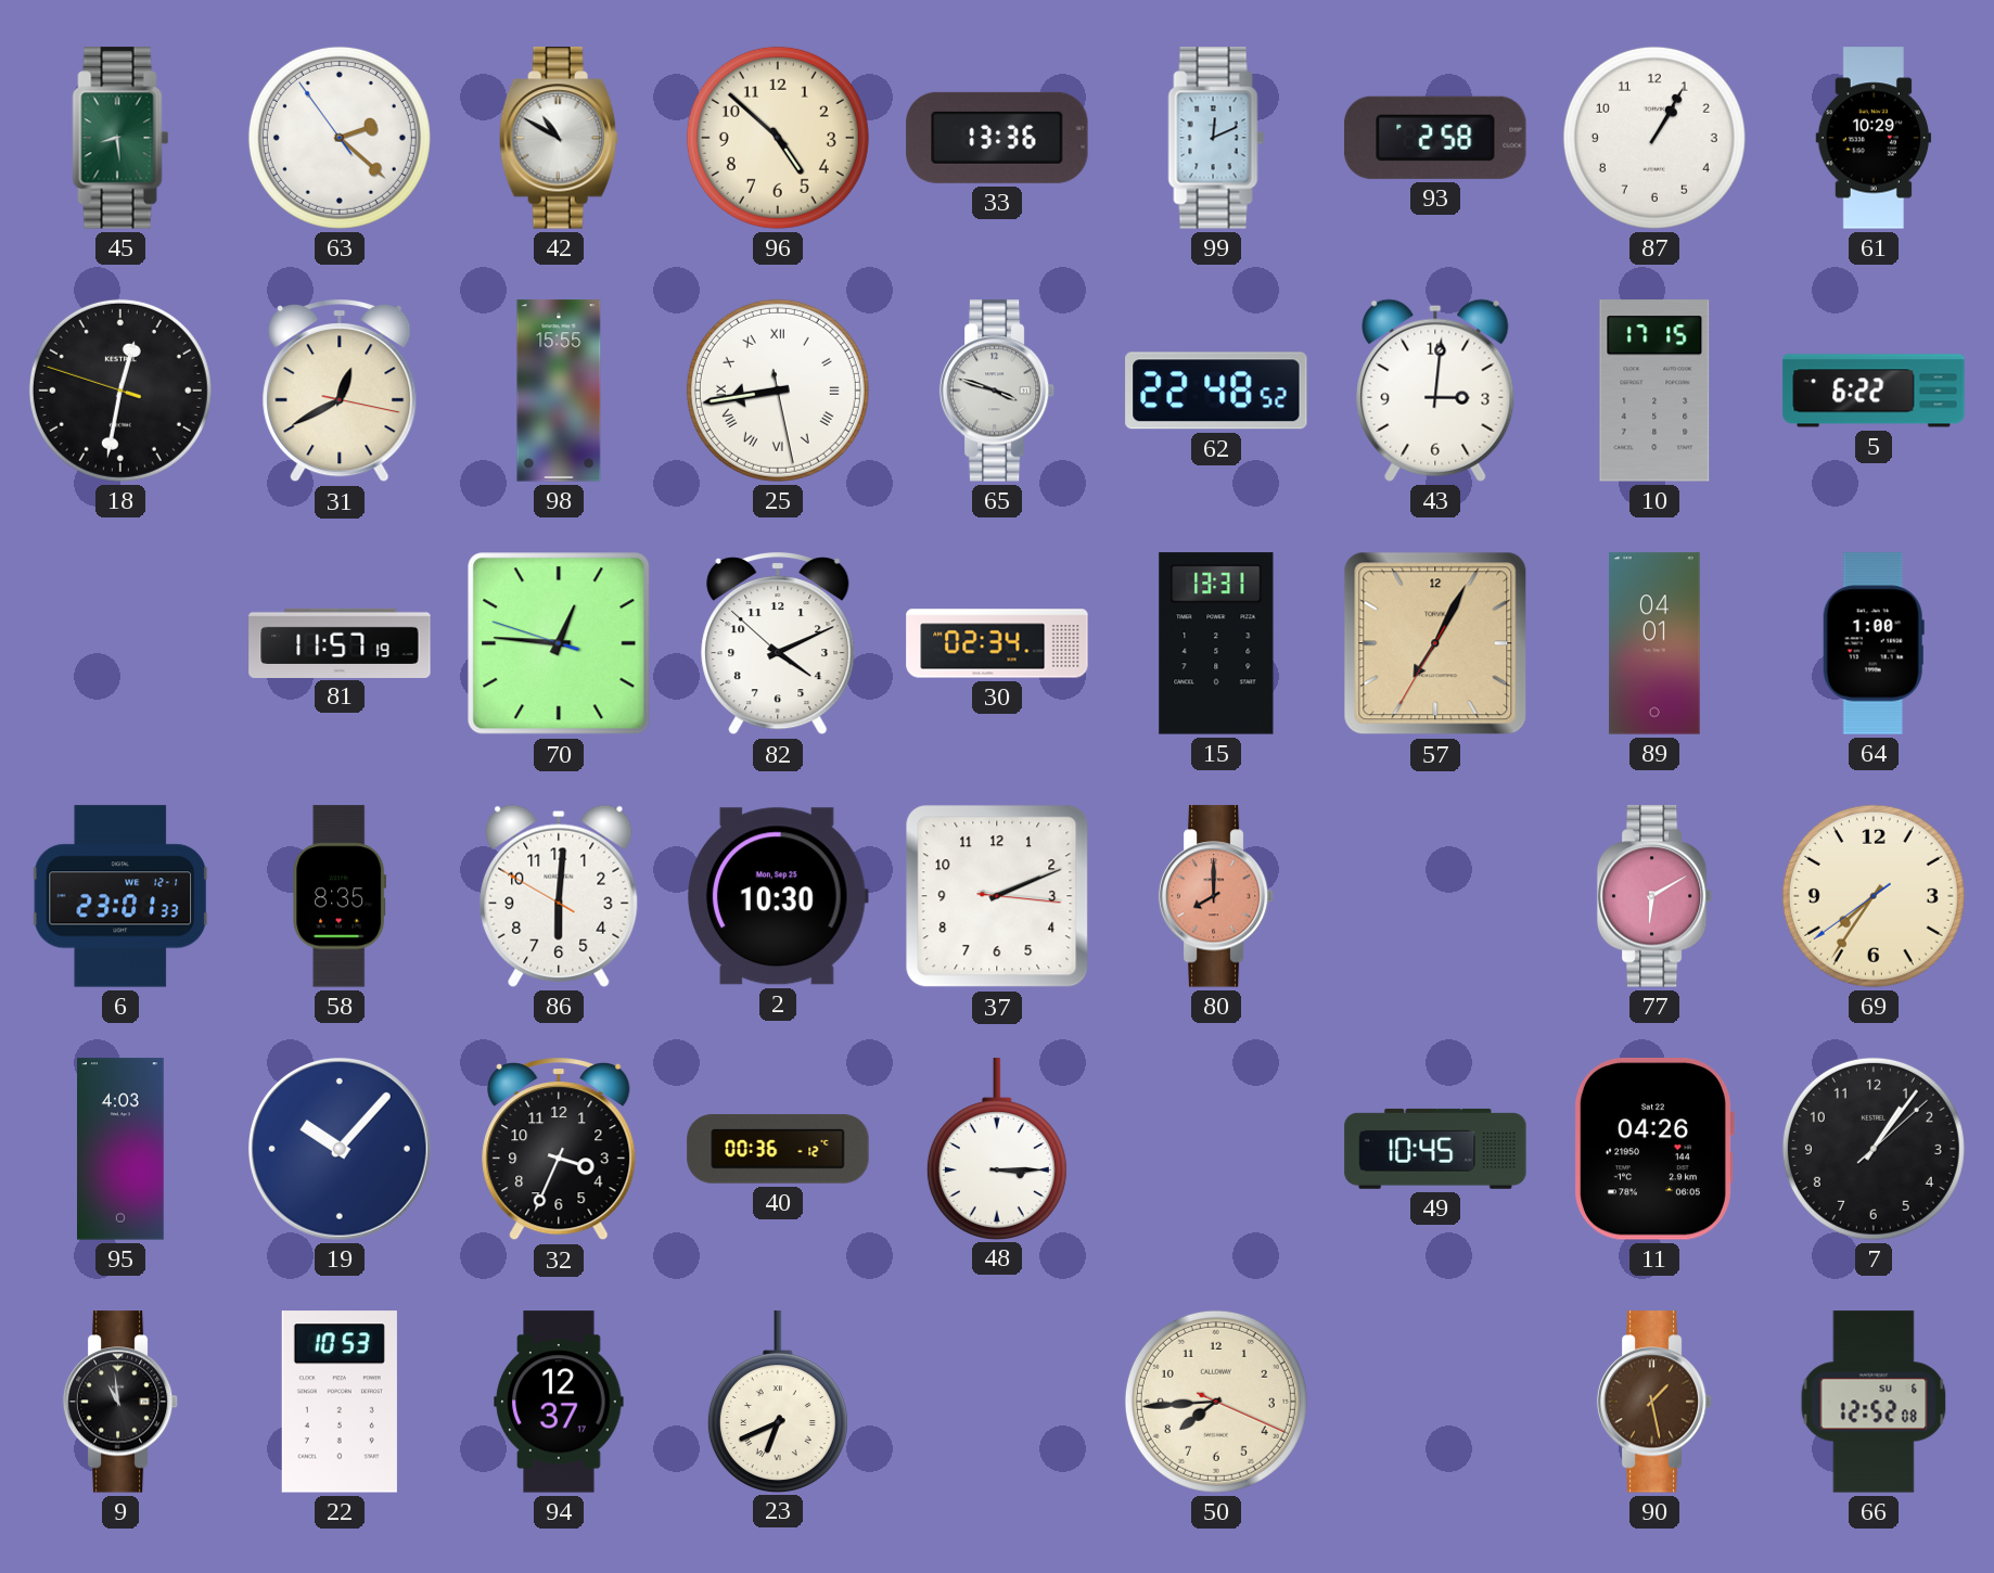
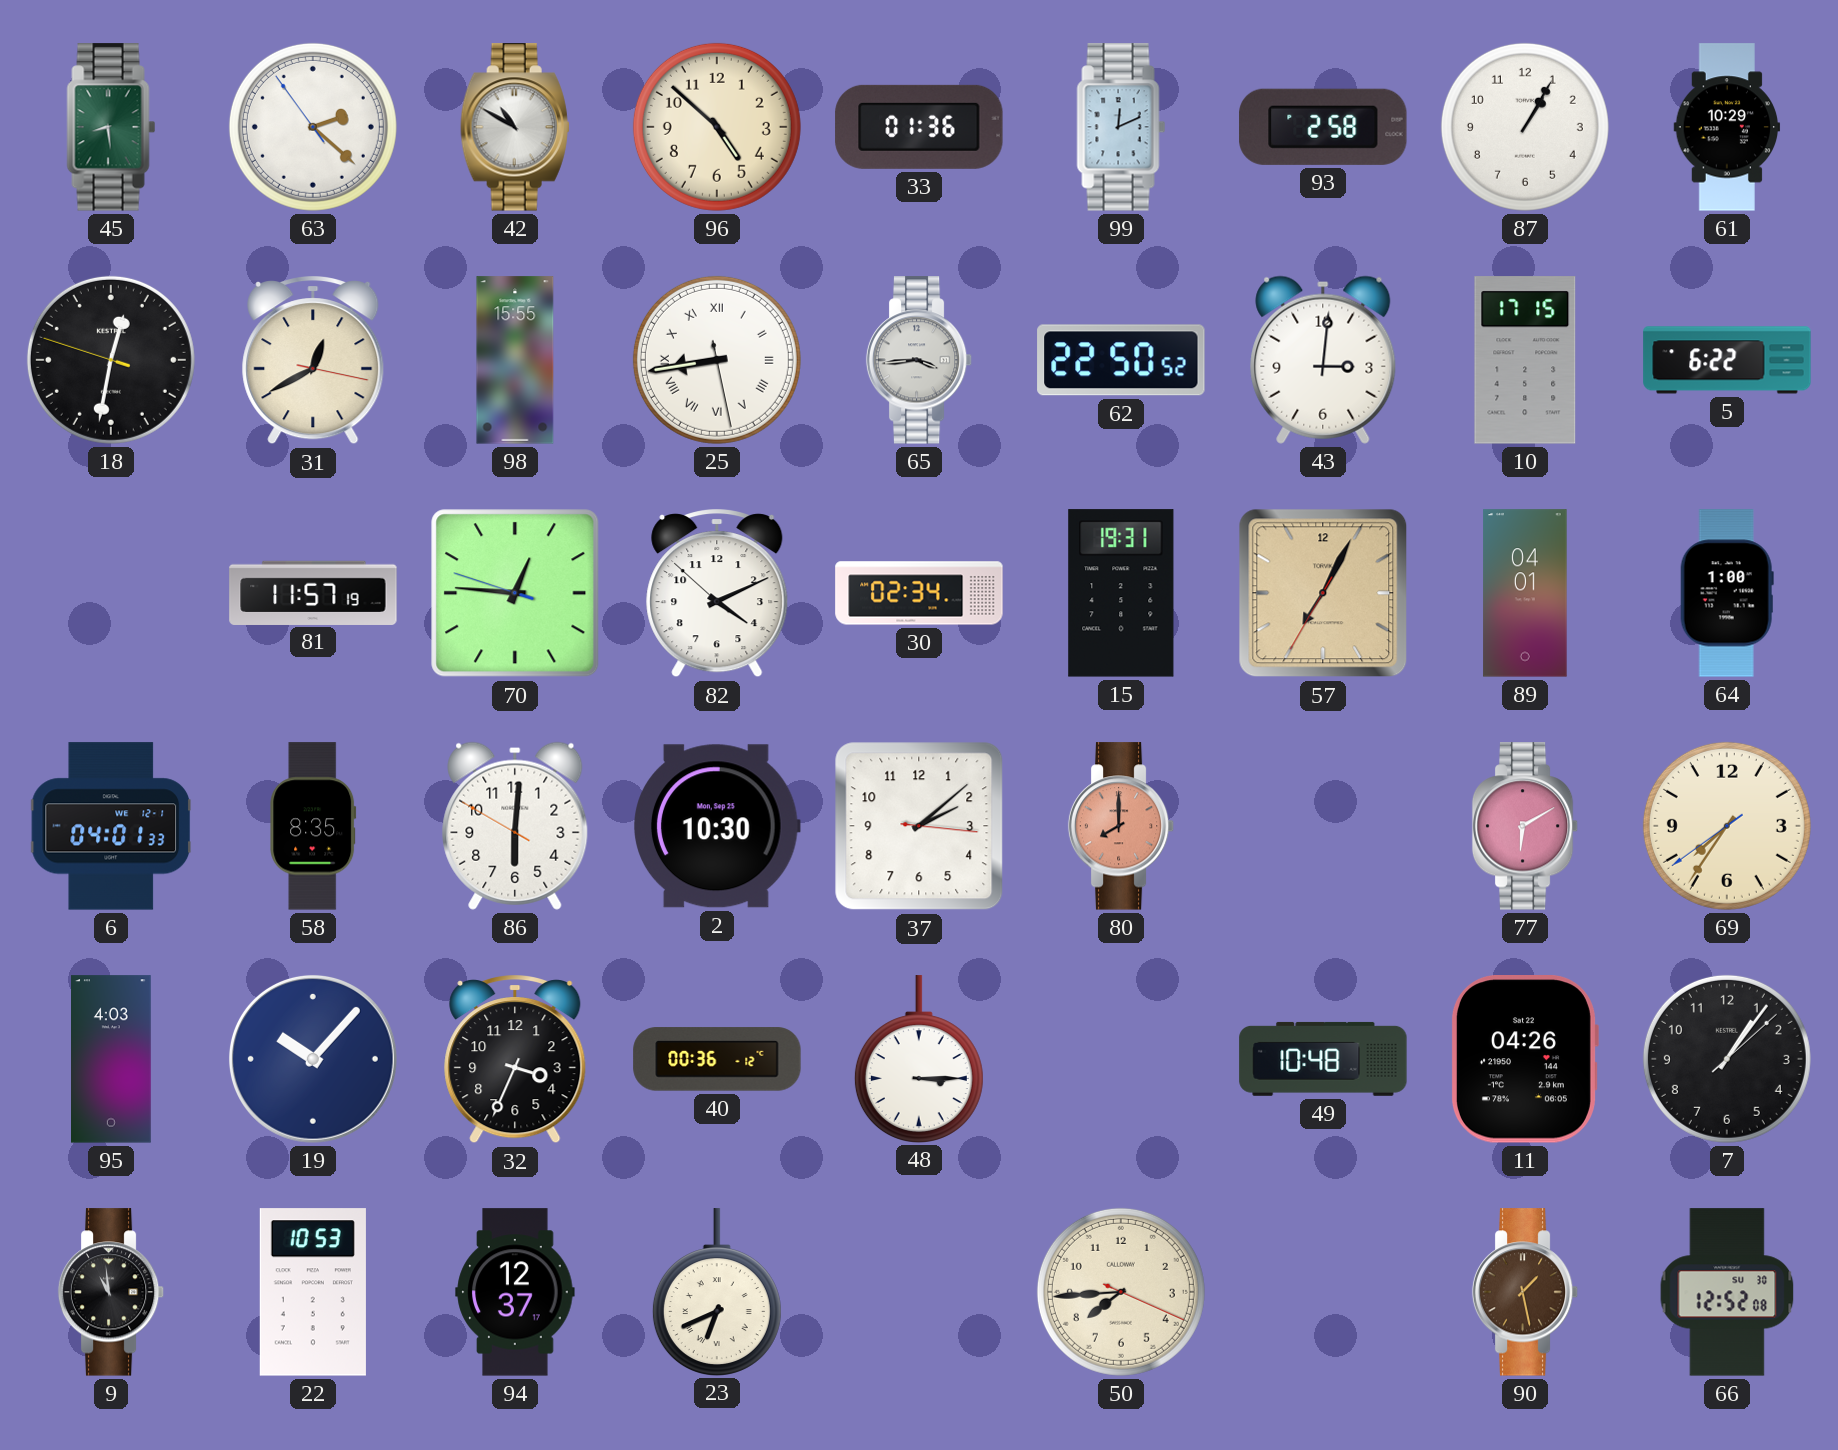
33: 13:36 -> 01:36 (919, 127)
65: 3:48 -> 3:44 (919, 360)
62: 22:48 -> 22:50 (1121, 360)
15: 13:31 -> 19:31 (1121, 593)
6: 23:01 -> 04:01 (111, 826)
37: 2:11 -> 2:08 (919, 826)
49: 10:45 -> 10:48 (1323, 1059)
66 date: SU 6 -> SU 30 (1727, 1292)
